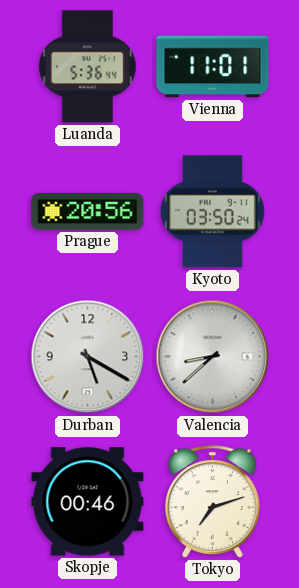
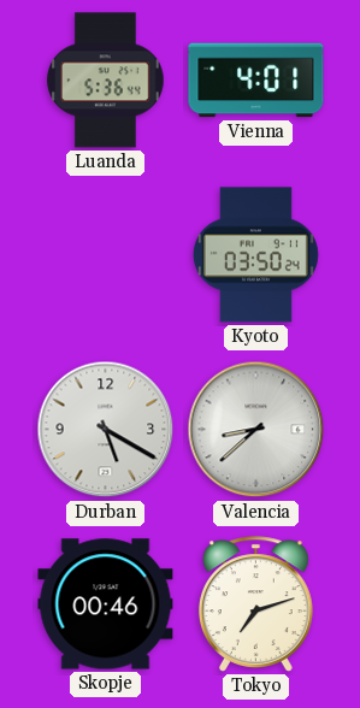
Vienna: 11:01 -> 4:01 (256, 81)
Prague: 20:56 -> none (88, 211)
